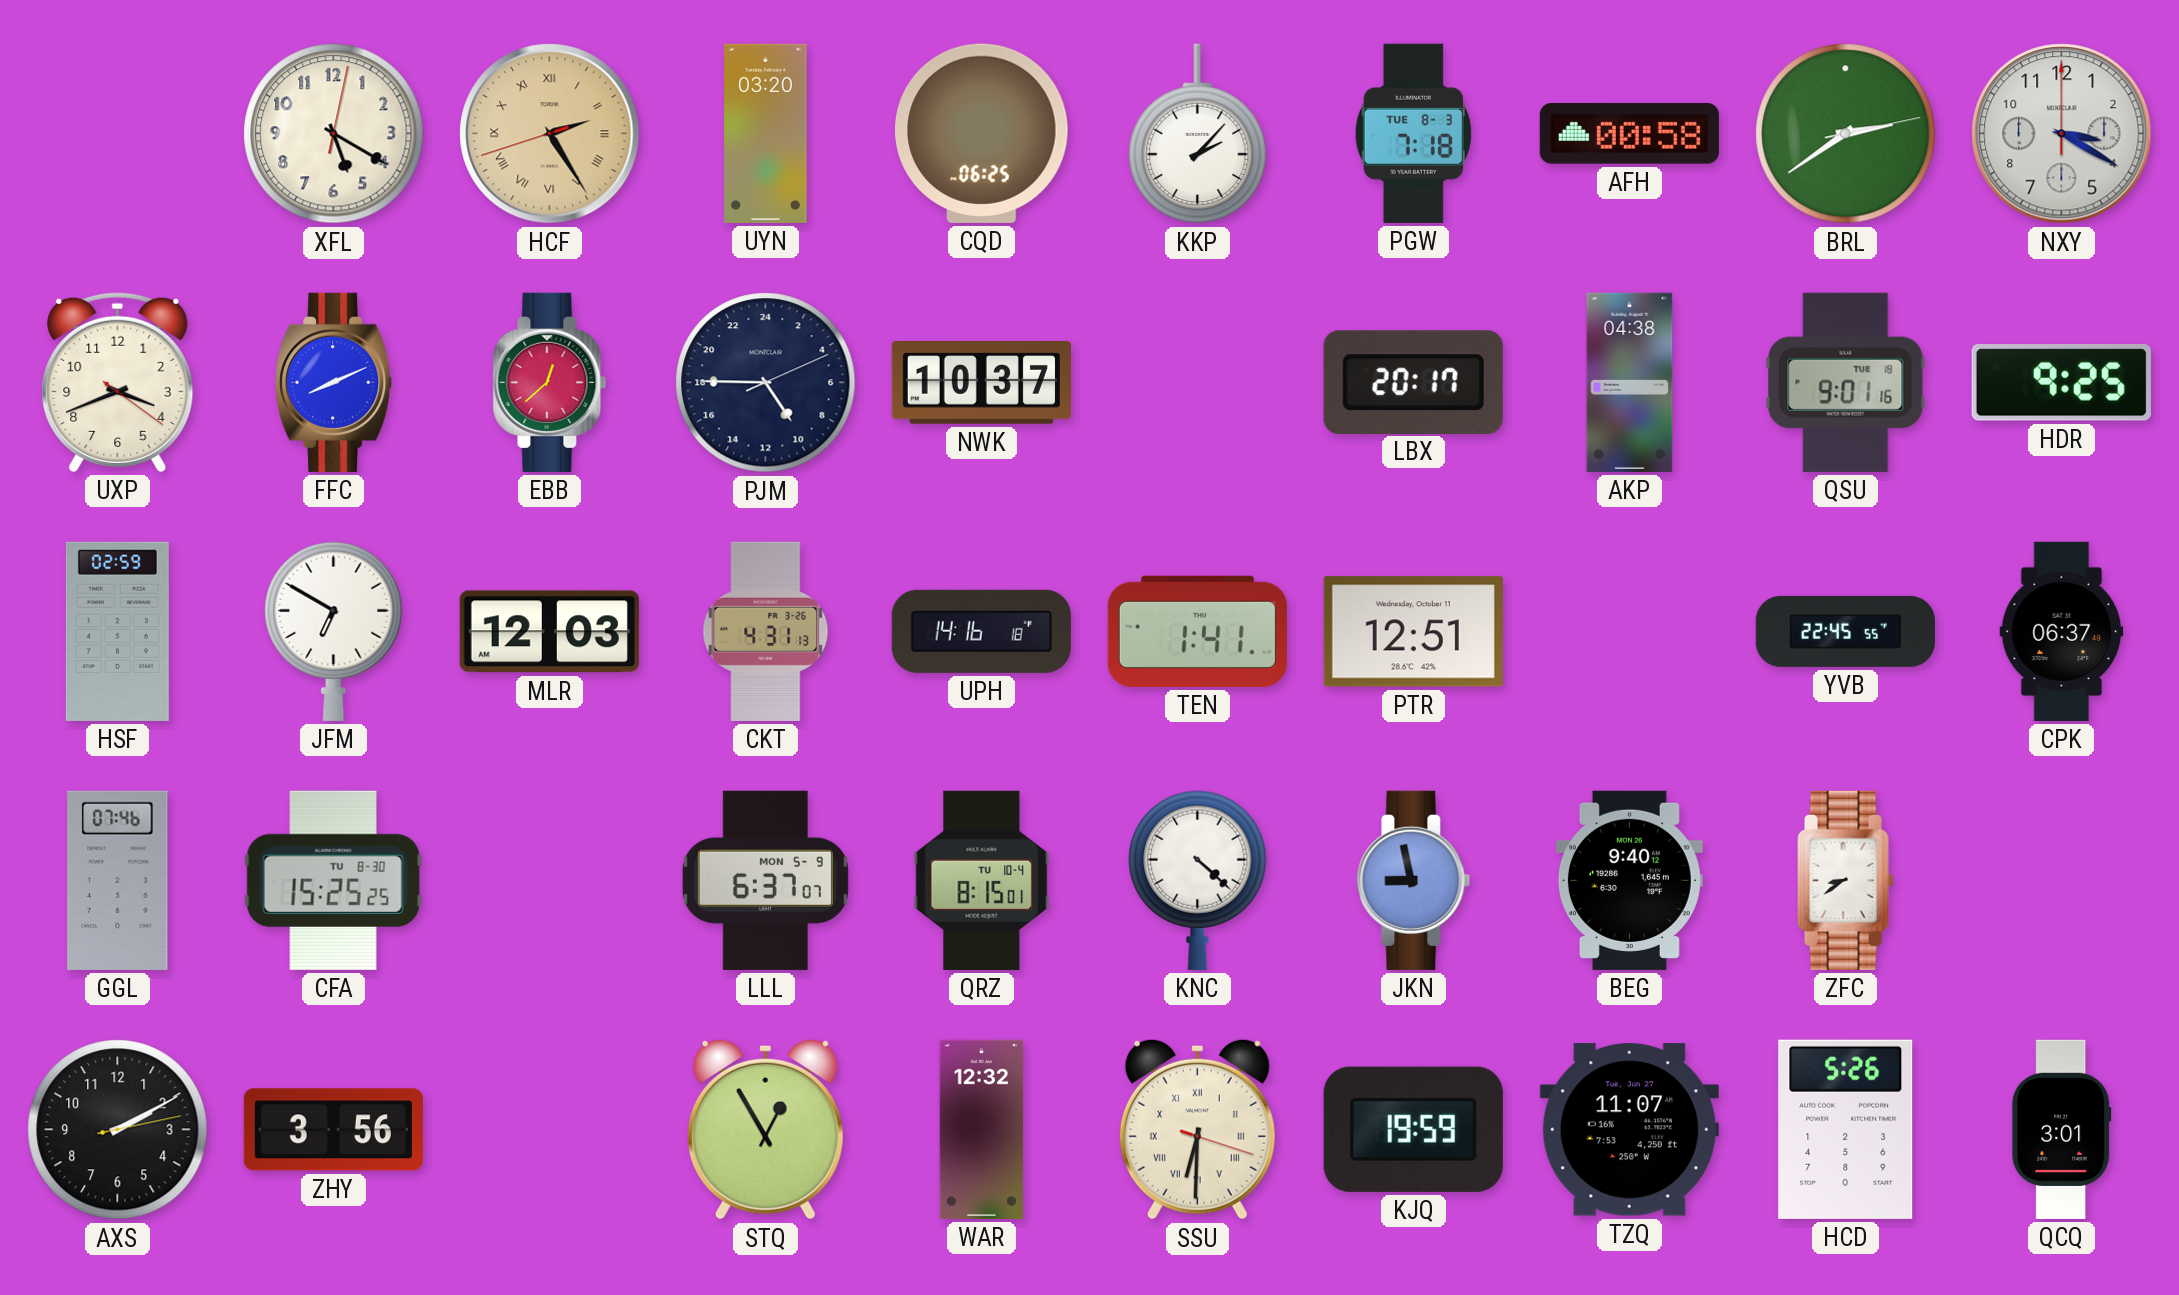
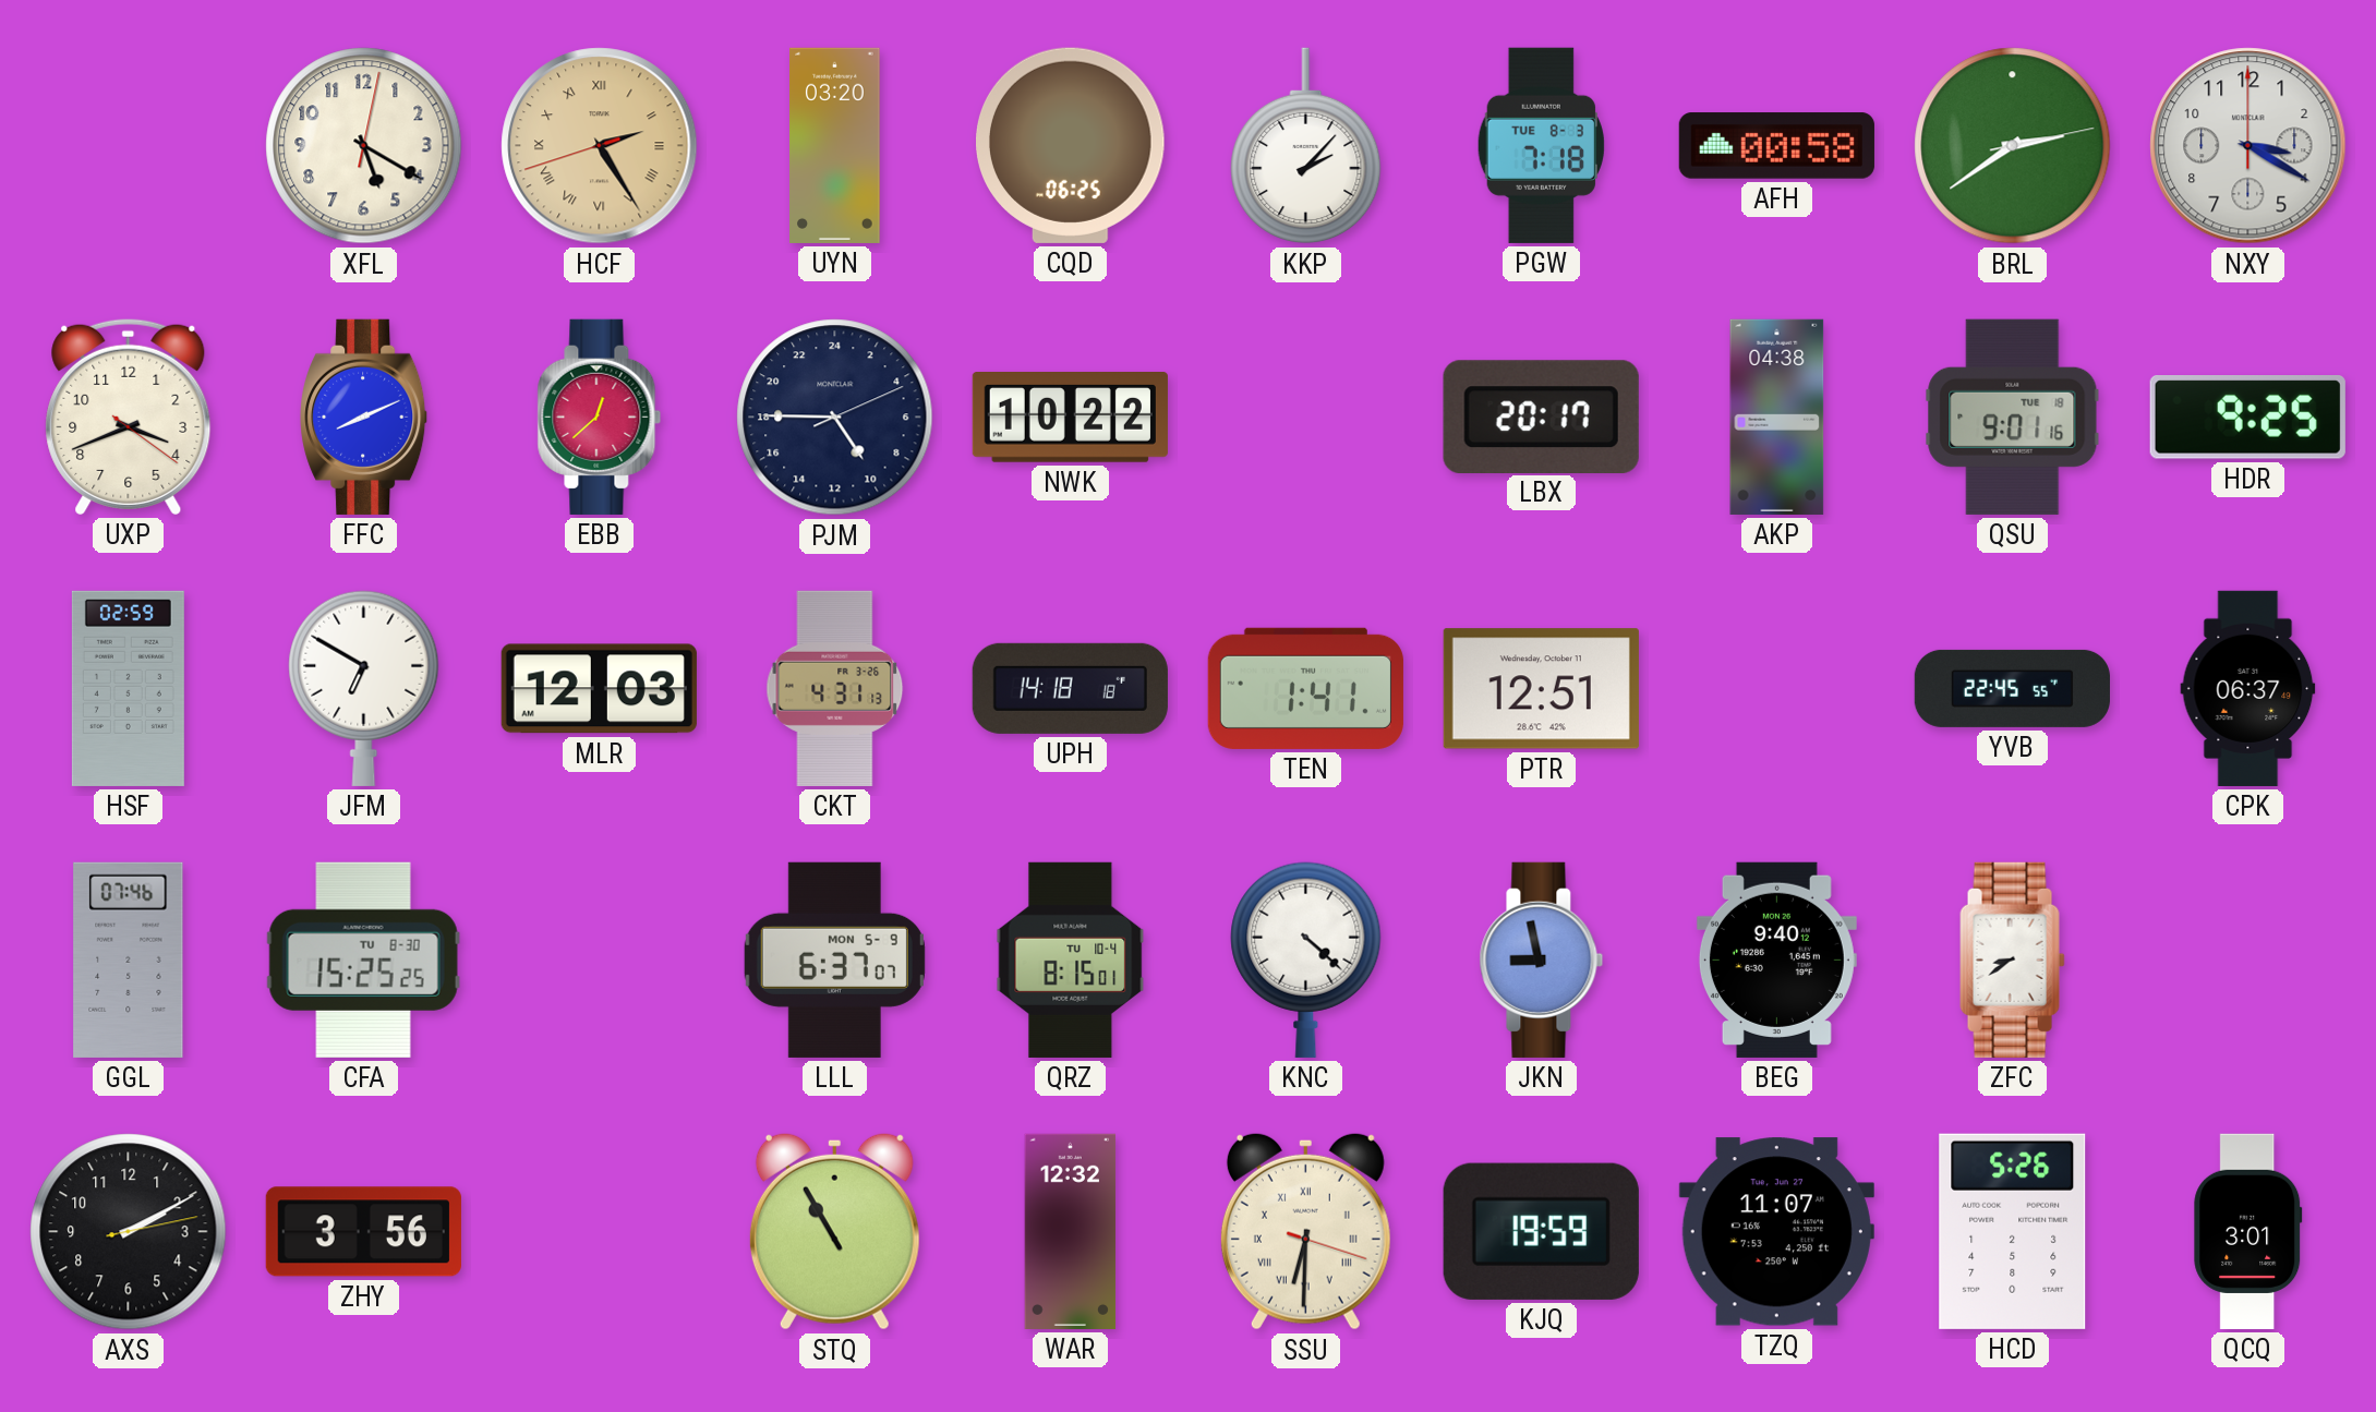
NWK: 10:37 -> 10:22 (1070, 418)
UPH: 14:16 -> 14:18 (1070, 688)
STQ: 12:55 -> 10:55 (834, 1231)
